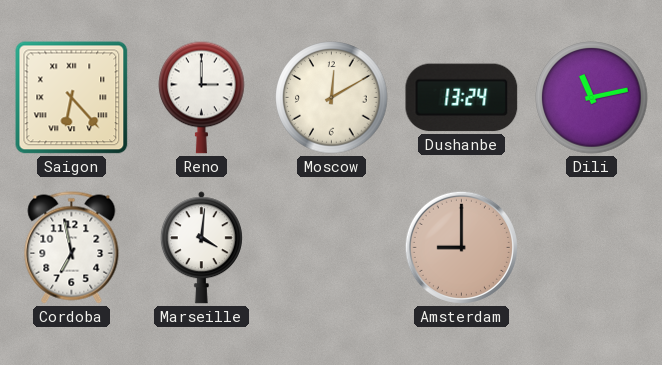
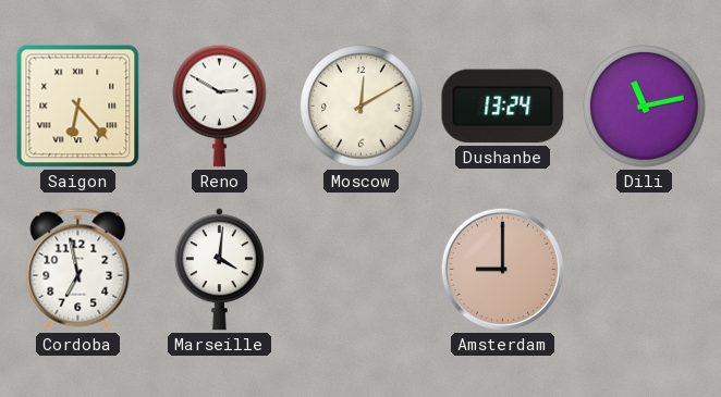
Reno: 3:00 -> 2:50 (220, 106)
